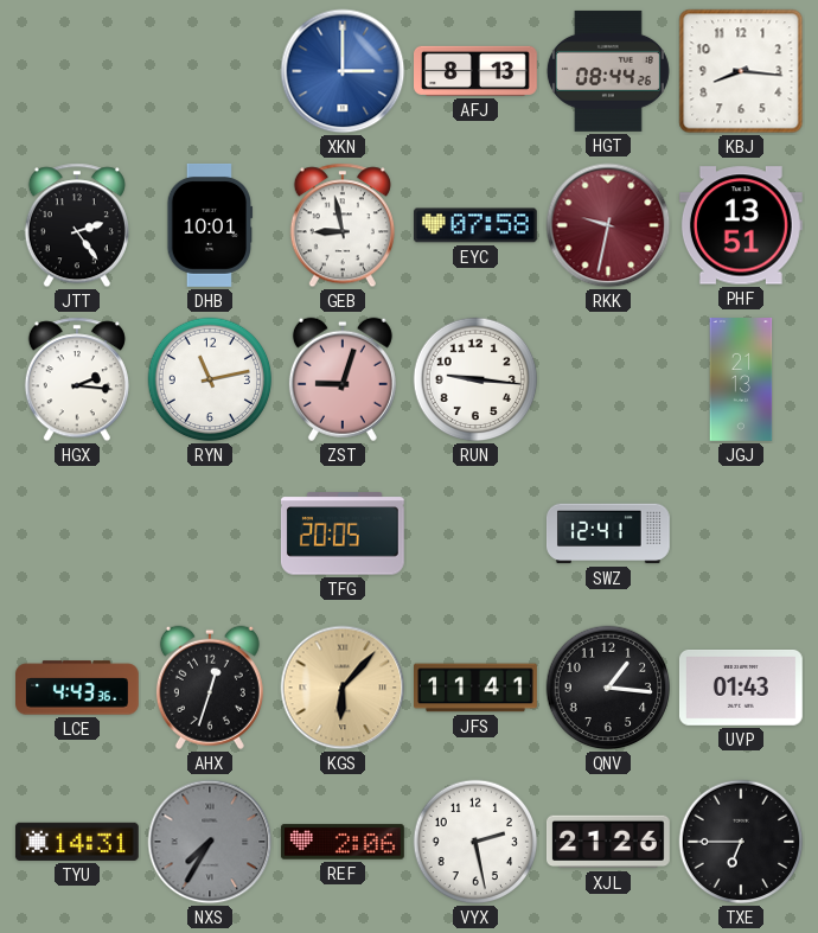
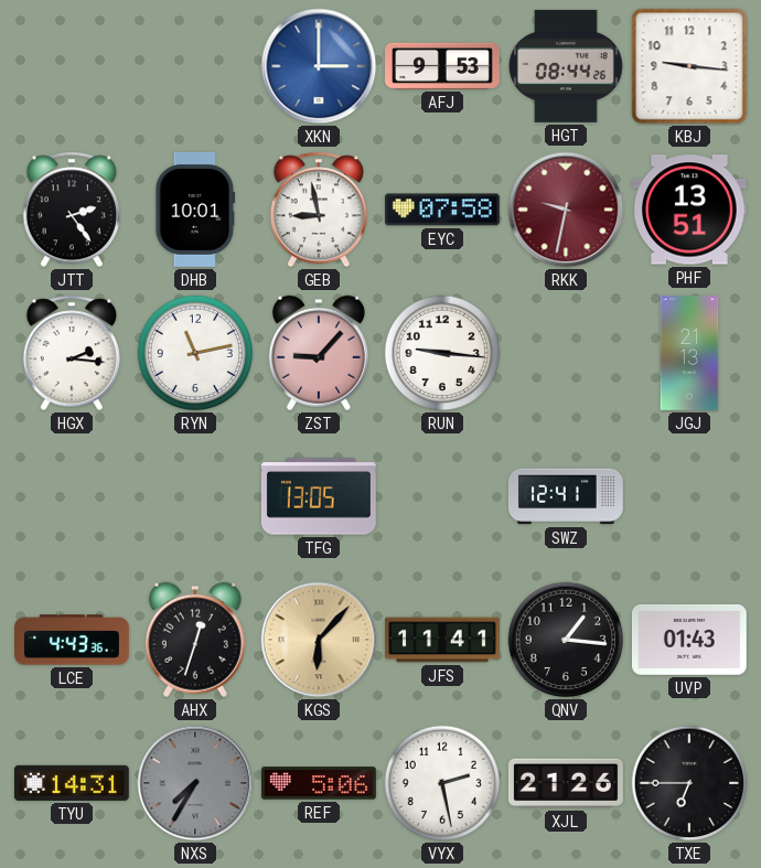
AFJ: 8:13 -> 9:53 (443, 66)
KBJ: 8:16 -> 9:16 (689, 66)
ZST: 9:03 -> 9:07 (319, 353)
TFG: 20:05 -> 13:05 (319, 496)
REF: 2:06 -> 5:06 (319, 783)
